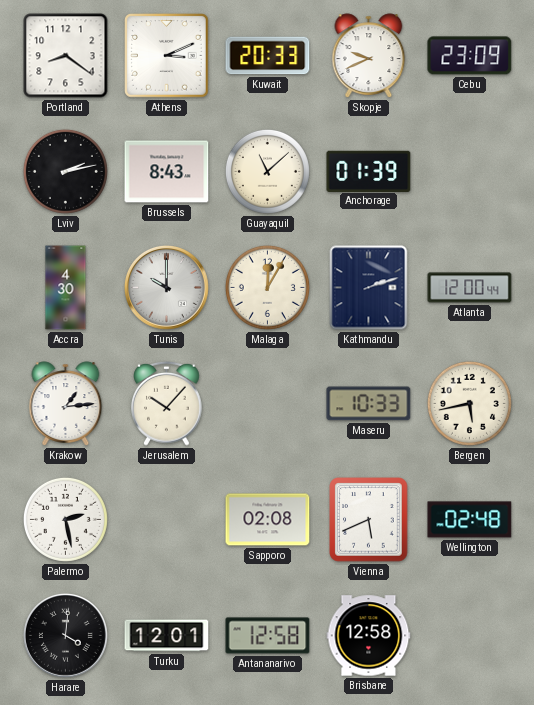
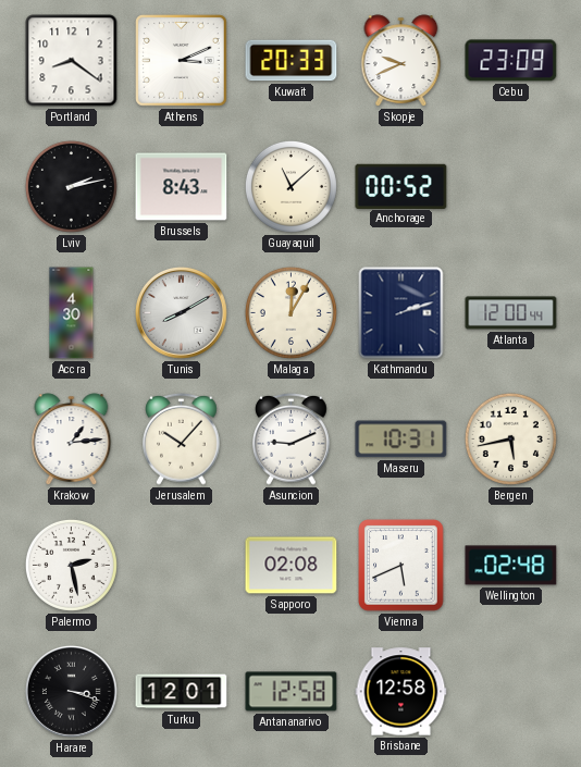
Anchorage: 01:39 -> 00:52 (401, 186)
Tunis: 10:00 -> 8:10 (181, 312)
Asuncion: none -> 9:11 (292, 438)
Maseru: 10:33 -> 10:31 (401, 440)
Harare: 4:01 -> 3:18 (71, 691)
